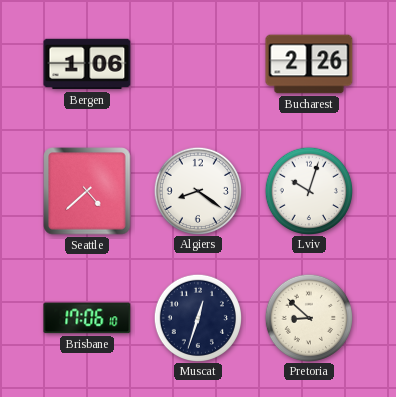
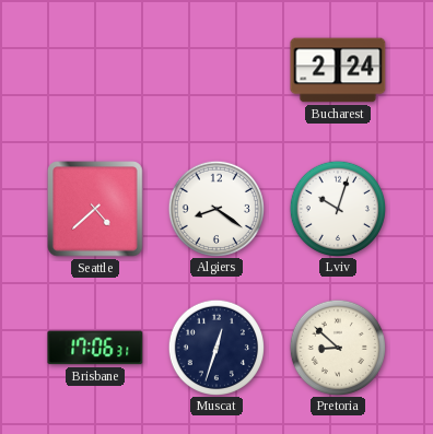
Bergen: 1:06 -> none (87, 64)
Bucharest: 2:26 -> 2:24 (338, 70)
Brisbane: 17:06:10 -> 17:06:31 (95, 348)
